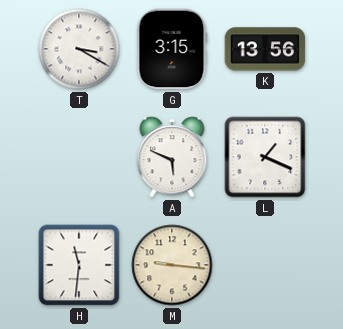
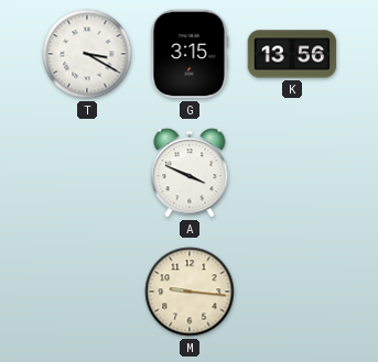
A: 5:49 -> 3:49 (190, 173)
L: 1:19 -> none (265, 157)
H: 11:31 -> none (79, 265)
